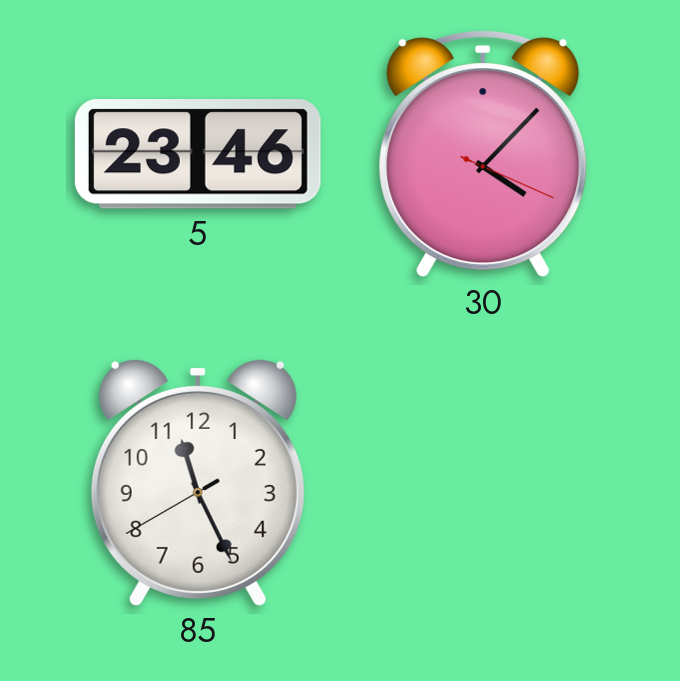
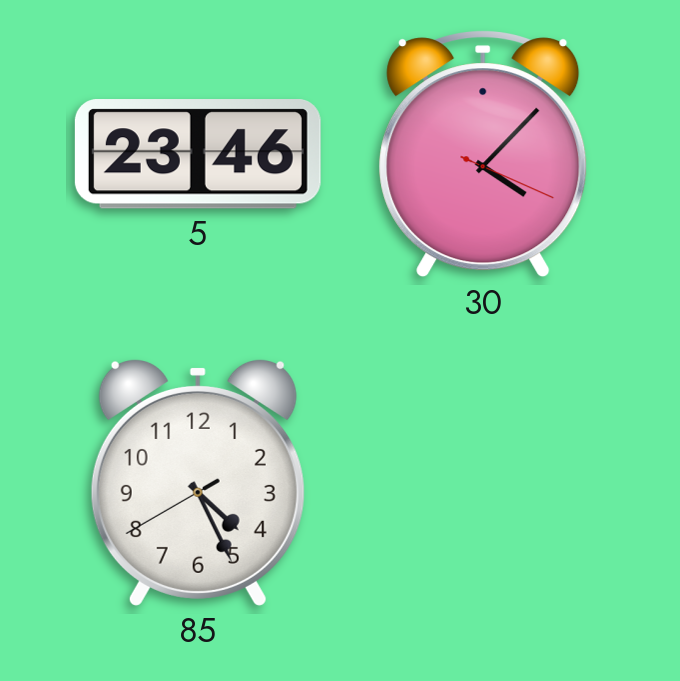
85: 11:25 -> 4:25 (198, 482)
